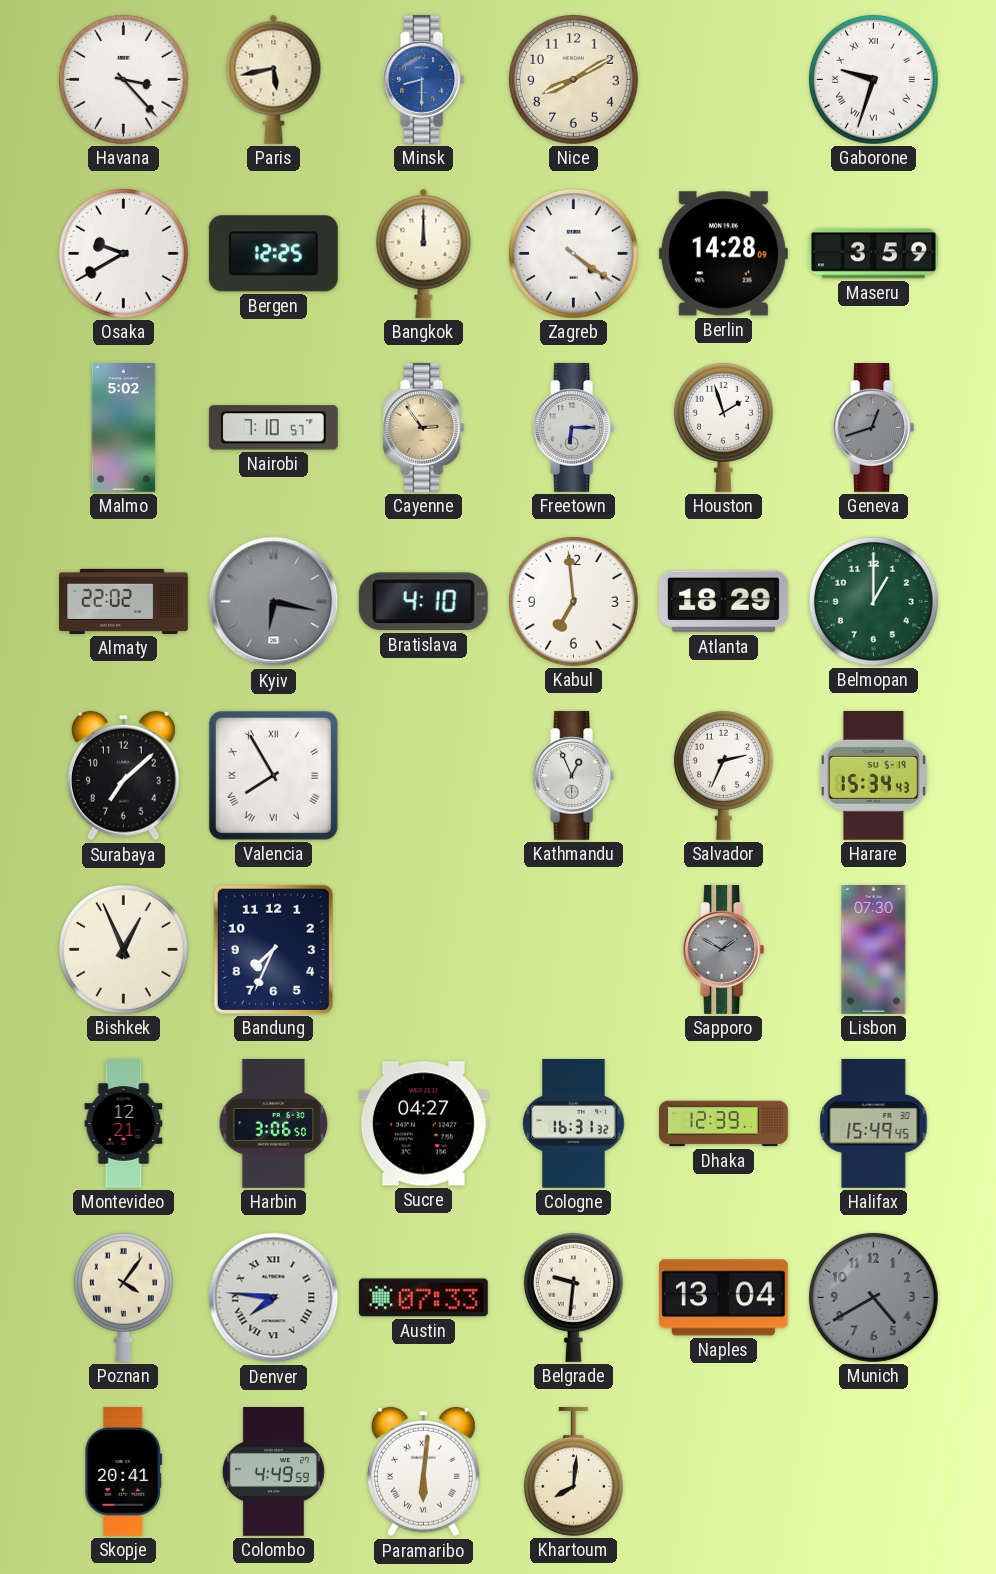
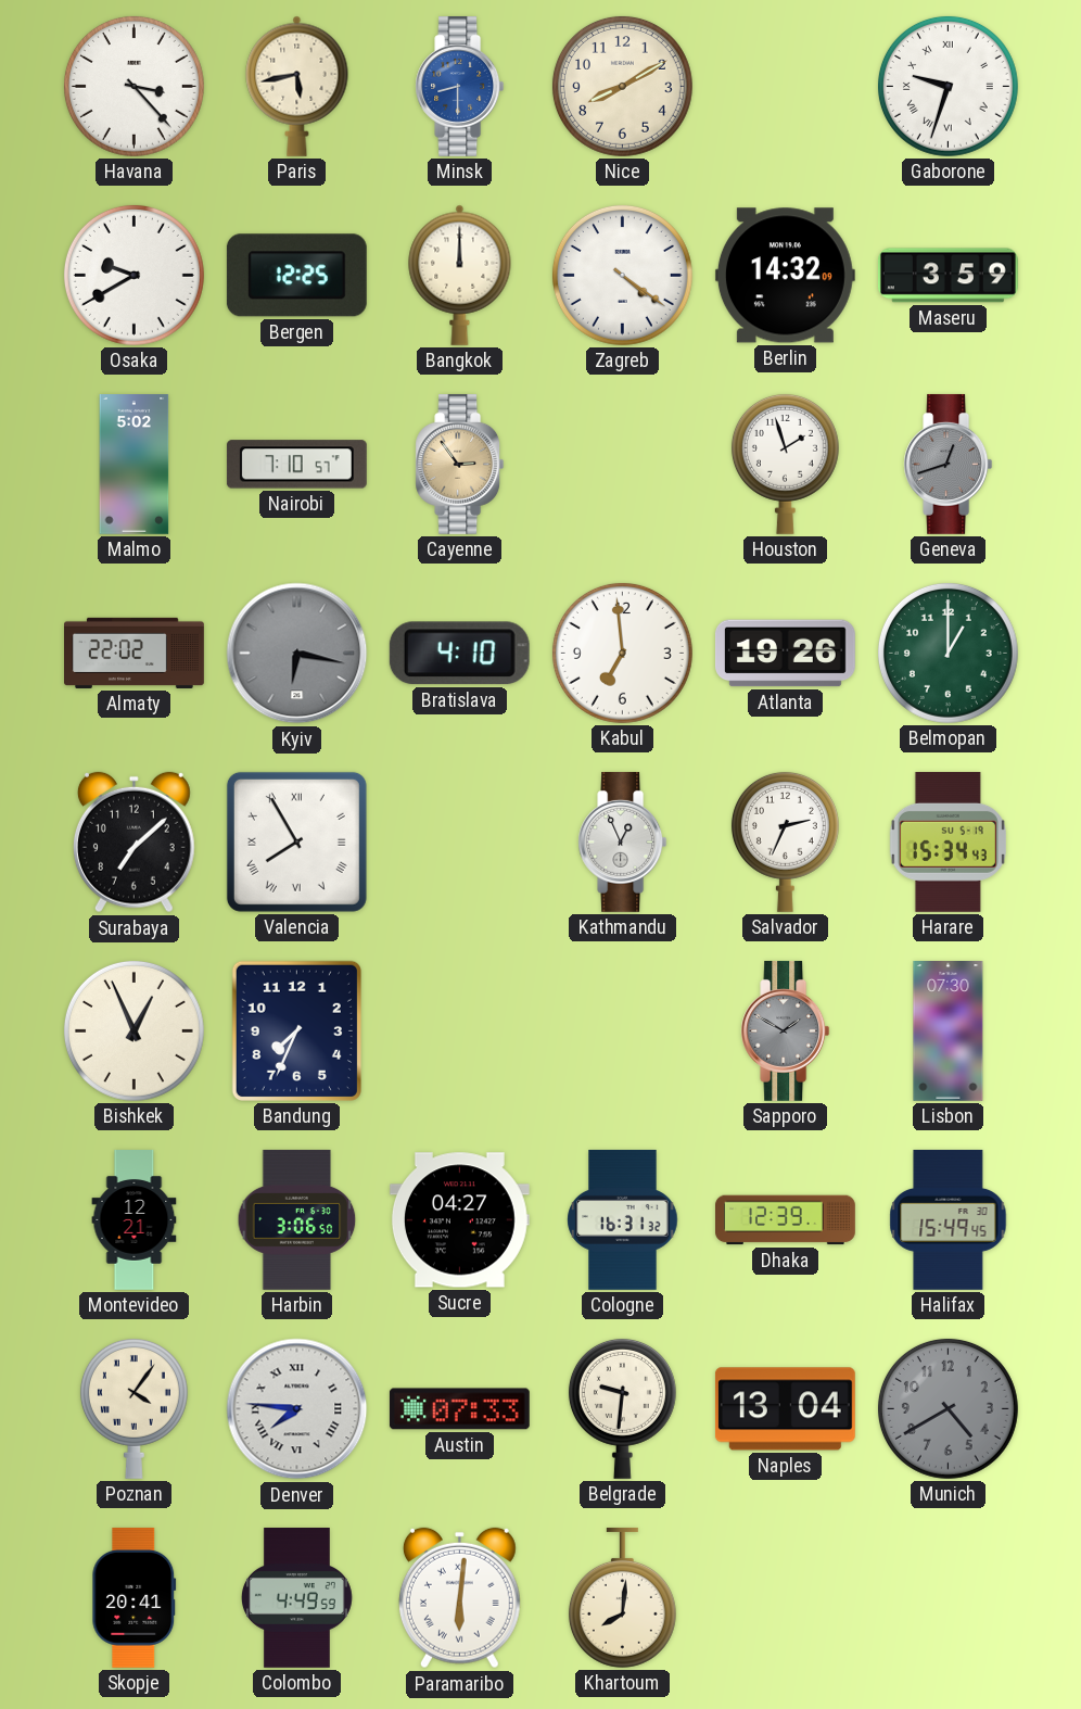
Berlin: 14:28 -> 14:32 (785, 276)
Freetown: 6:15 -> none (574, 427)
Atlanta: 18:29 -> 19:26 (785, 654)
